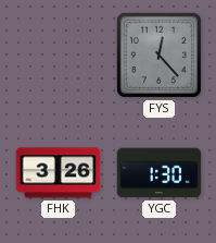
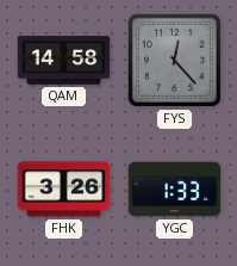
QAM: none -> 14:58 (64, 61)
YGC: 1:30 -> 1:33 (175, 190)
